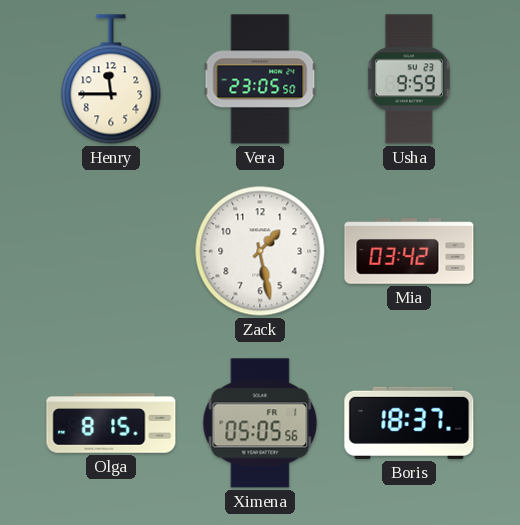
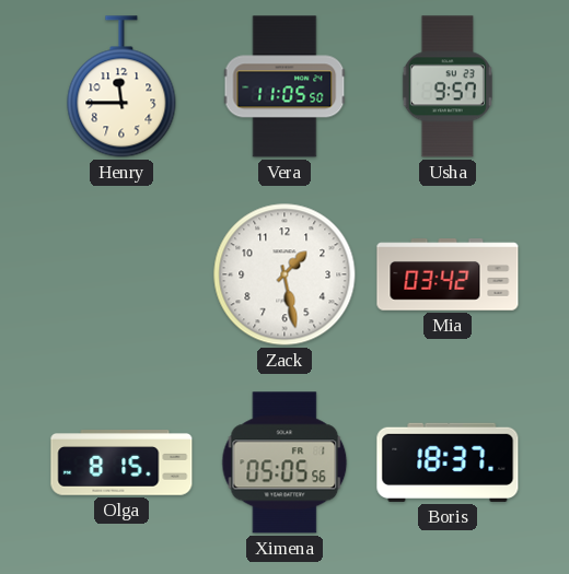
Vera: 23:05 -> 11:05 (284, 86)
Usha: 9:59 -> 9:57 (448, 86)
